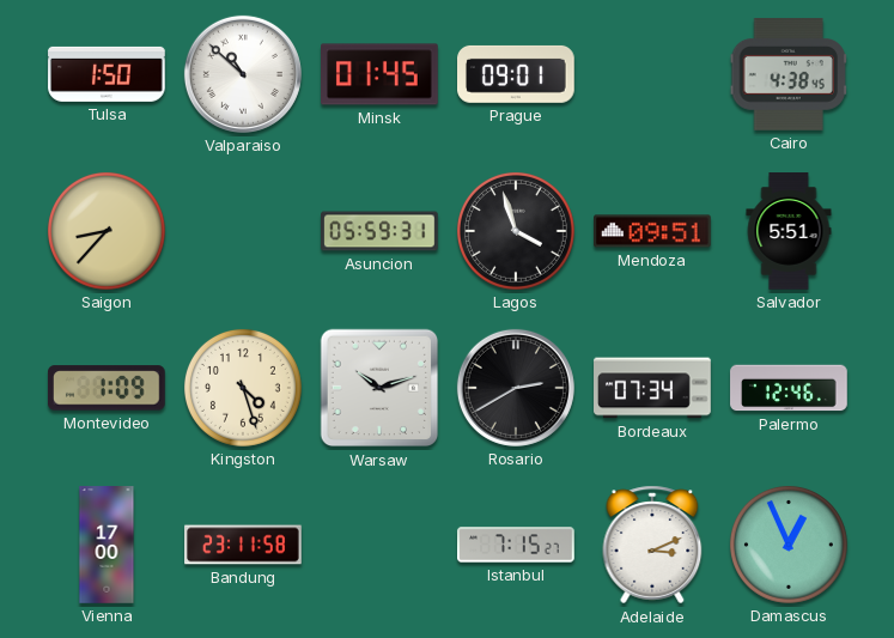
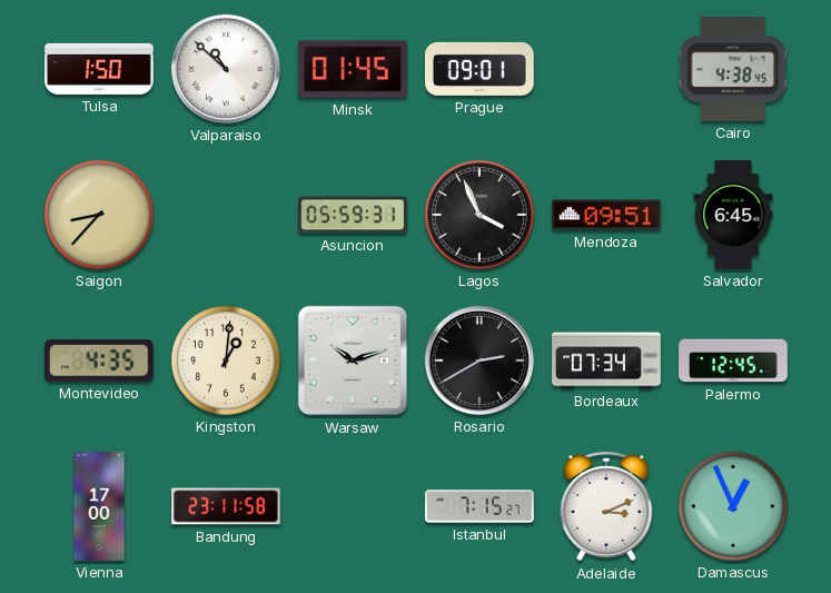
Lagos: 3:57 -> 3:56 (479, 215)
Salvador: 5:51 -> 6:45 (733, 215)
Montevideo: 1:09 -> 4:35 (100, 360)
Kingston: 4:27 -> 1:01 (226, 360)
Palermo: 12:46 -> 12:45 (733, 360)
